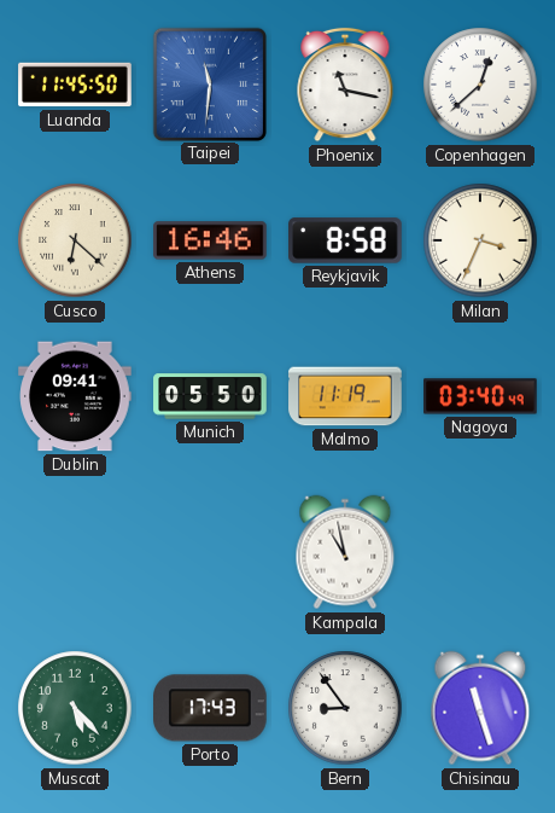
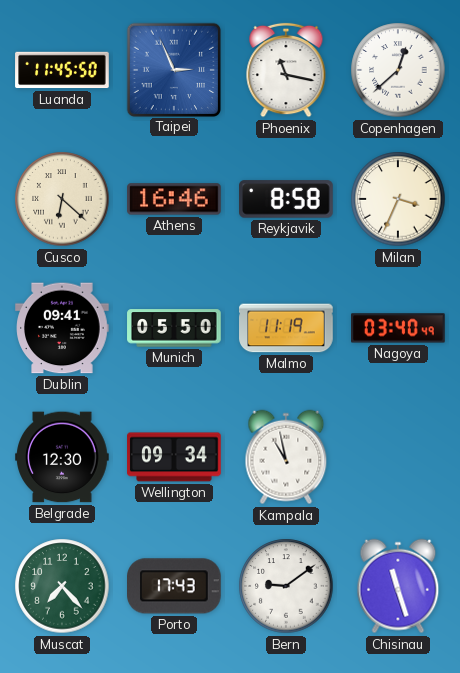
Taipei: 11:31 -> 2:56 (173, 69)
Belgrade: none -> 12:30 (62, 457)
Wellington: none -> 09:34 (174, 457)
Muscat: 5:23 -> 7:23 (62, 586)
Bern: 8:54 -> 9:09 (286, 586)
